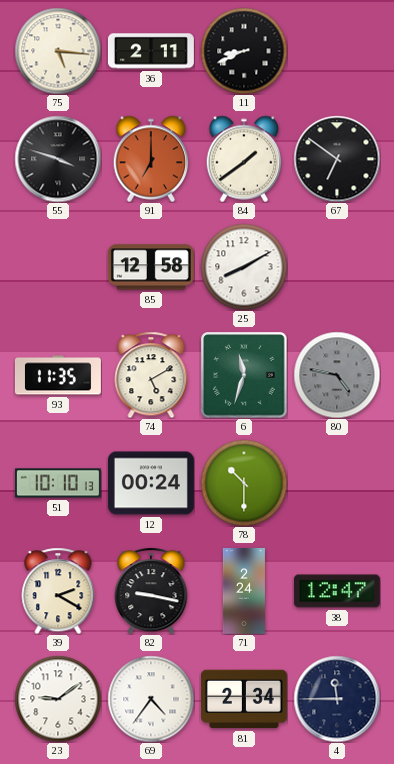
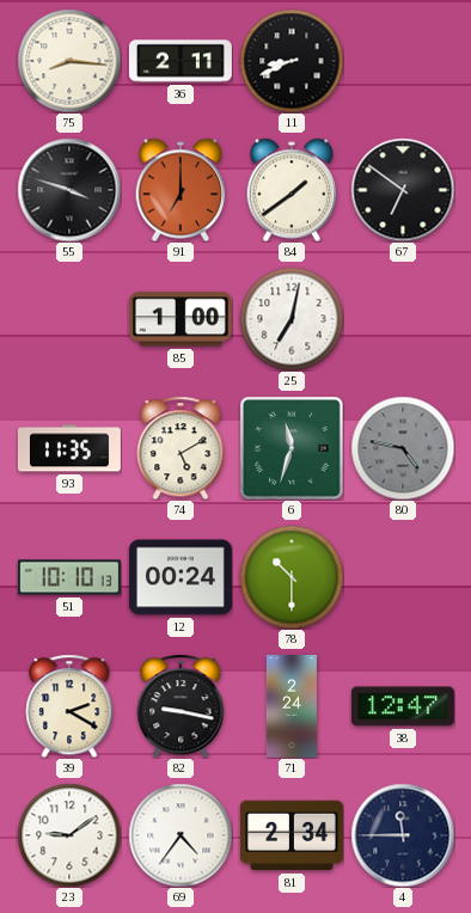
75: 5:16 -> 8:16 (69, 61)
85: 12:58 -> 1:00 (181, 319)
25: 8:10 -> 7:02 (292, 319)
